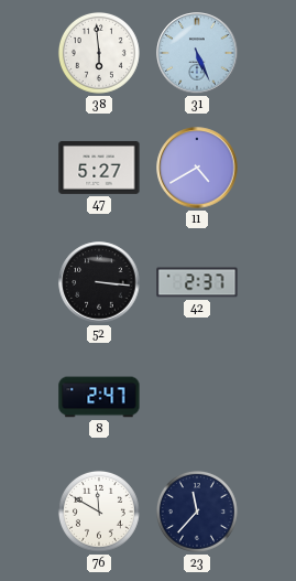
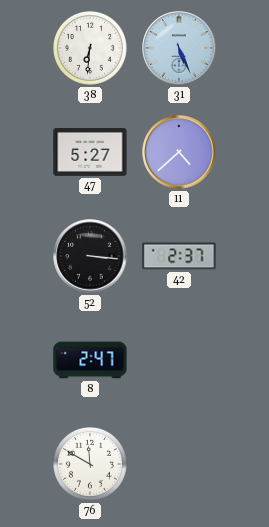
38: 5:59 -> 6:31 (90, 48)
11: 4:40 -> 4:38 (179, 152)
23: 11:37 -> none (197, 512)
